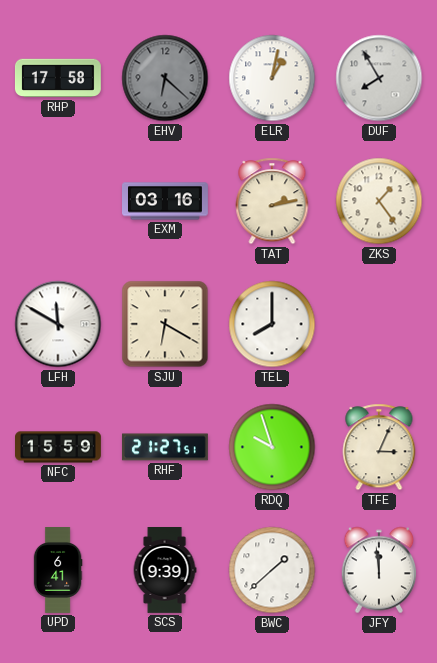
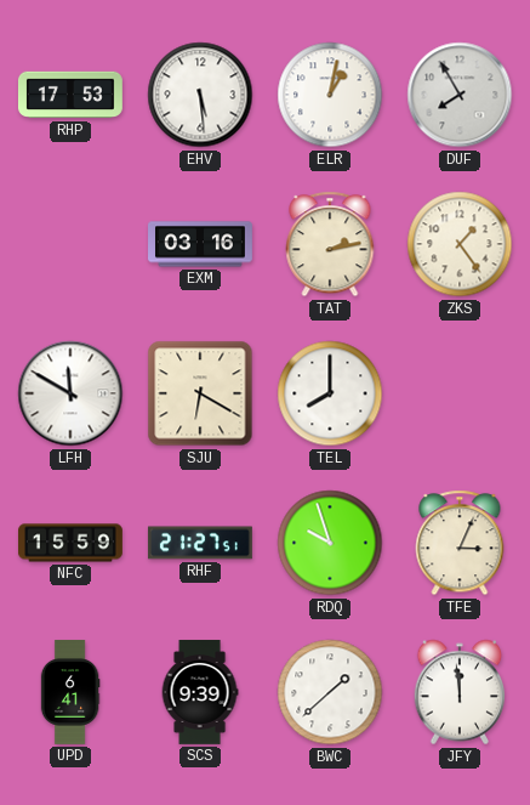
RHP: 17:58 -> 17:53 (70, 95)
EHV: 6:22 -> 5:29 (200, 95)
EHV dial: grey -> white (200, 95)
